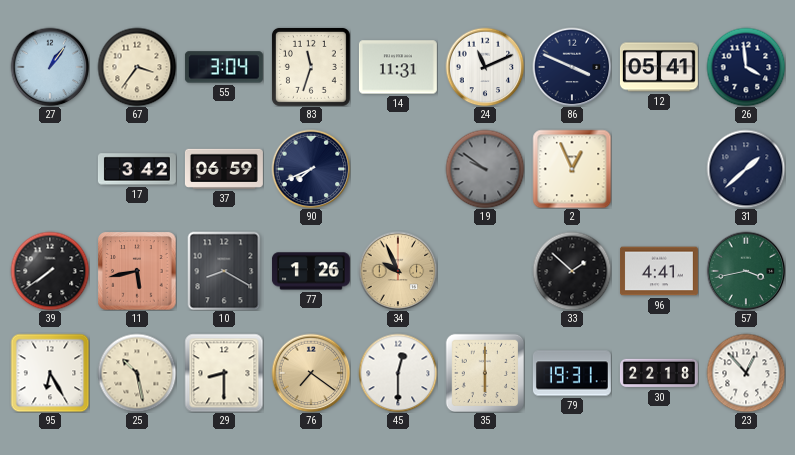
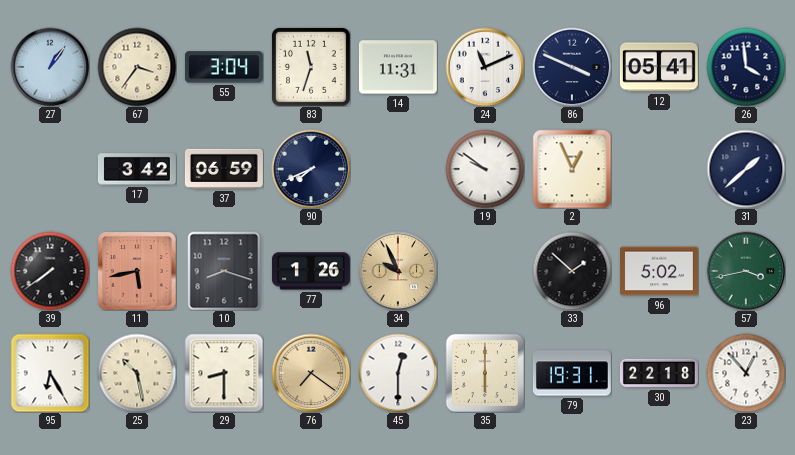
19 dial: grey -> white (485, 169)
10: 8:20 -> 8:18 (224, 271)
96: 4:41 -> 5:02 (659, 271)
